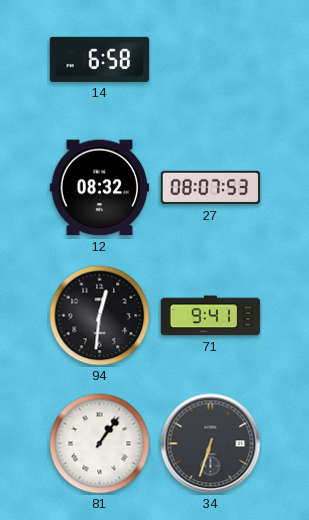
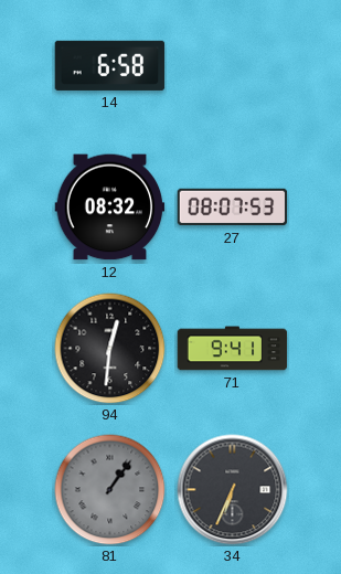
81 dial: white -> grey (110, 490)
34: 6:33 -> 6:34 (233, 490)
